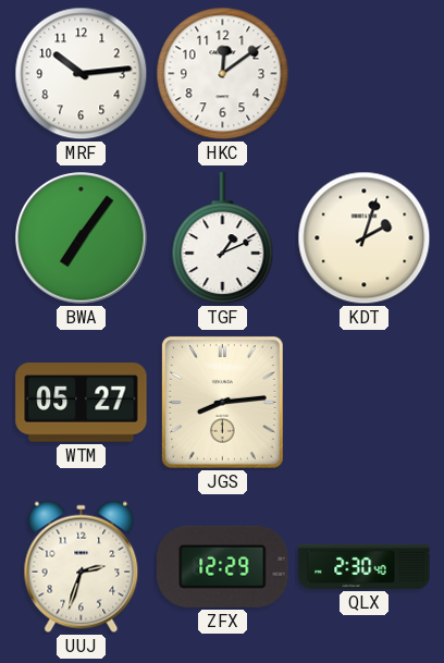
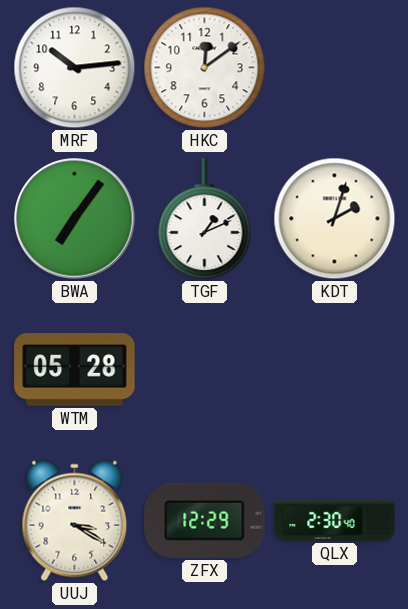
WTM: 05:27 -> 05:28 (75, 370)
JGS: 8:14 -> none (222, 403)
UUJ: 2:33 -> 3:20 (75, 521)
